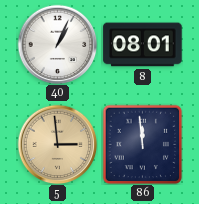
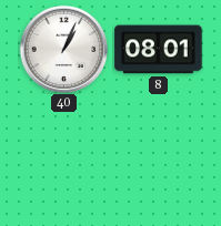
5: 2:59 -> none (57, 144)
86: 11:59 -> none (142, 144)
